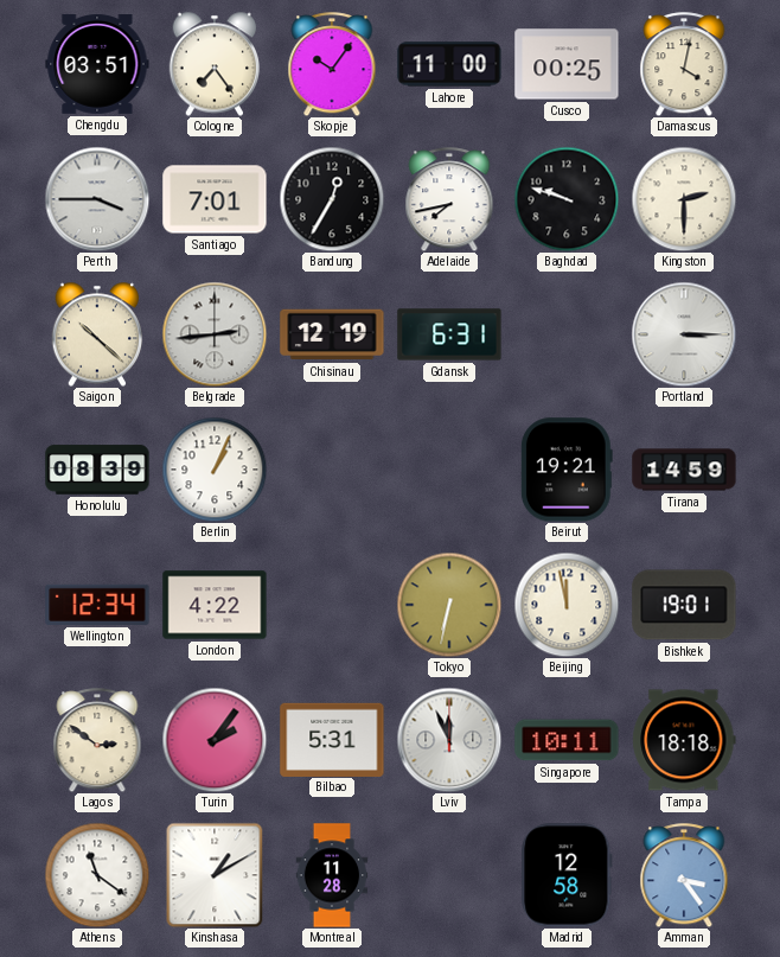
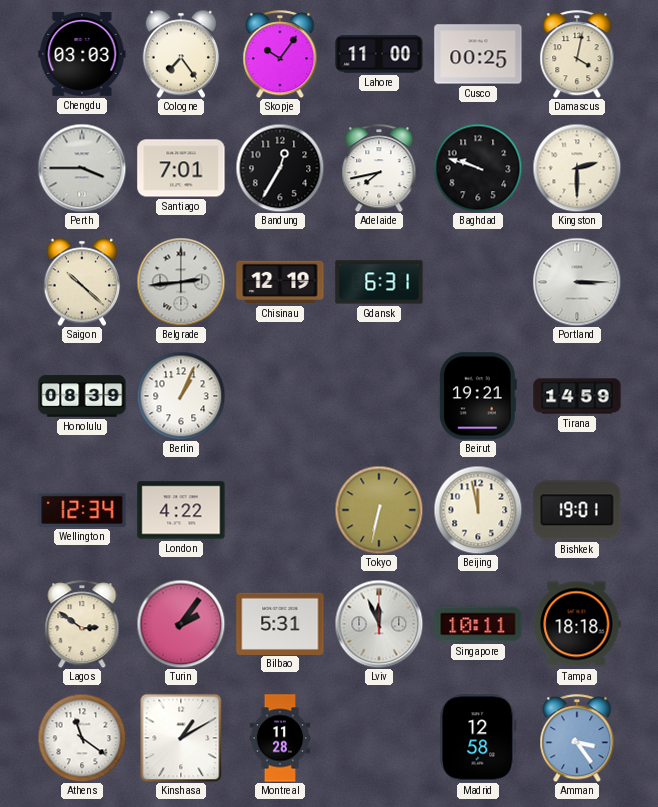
Chengdu: 03:51 -> 03:03 (82, 54)
